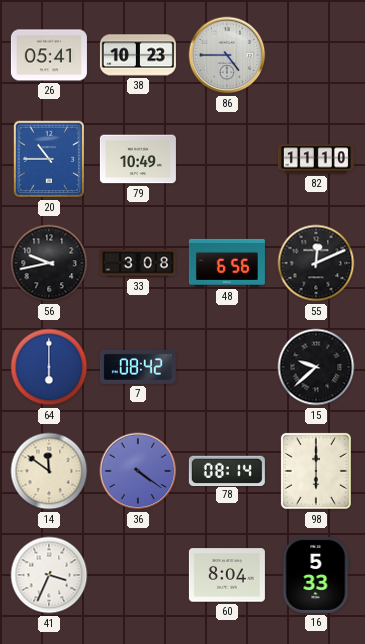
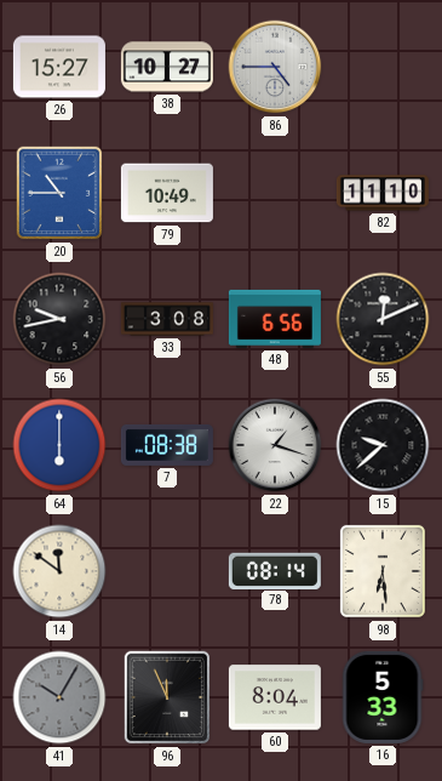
26: 05:41 -> 15:27 (59, 67)
38: 10:23 -> 10:27 (167, 67)
7: 08:42 -> 08:38 (167, 445)
22: none -> 1:18 (275, 445)
36: 4:21 -> none (138, 471)
98: 6:00 -> 6:29 (383, 571)
41: 3:34 -> 10:05 (59, 697)
41 dial: white -> grey (59, 697)
96: none -> 11:56 (167, 697)
